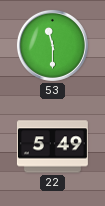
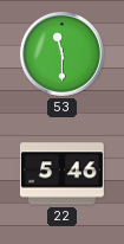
22: 5:49 -> 5:46 (61, 174)
